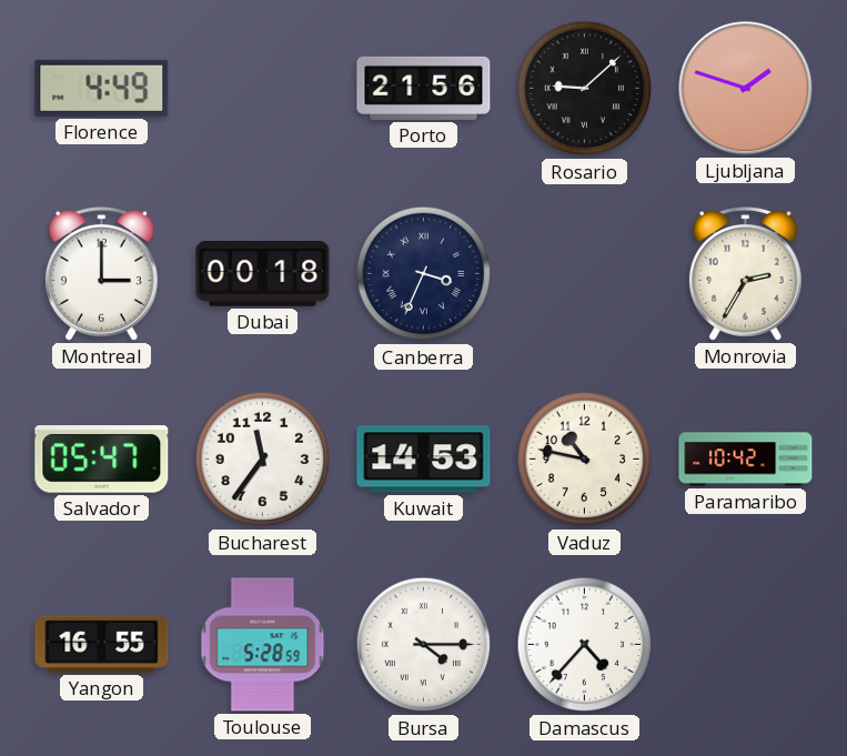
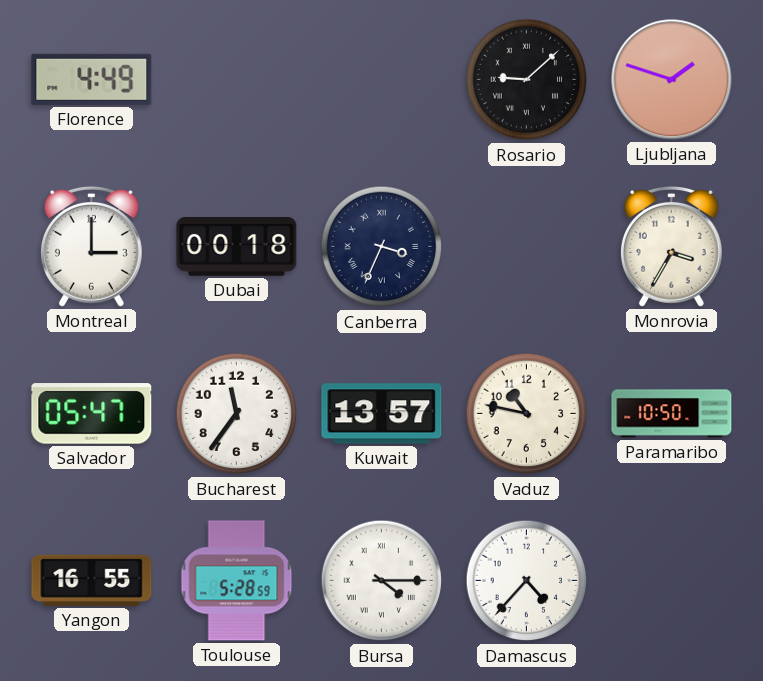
Porto: 21:56 -> none (424, 88)
Monrovia: 2:35 -> 3:35 (671, 246)
Kuwait: 14:53 -> 13:57 (382, 414)
Paramaribo: 10:42 -> 10:50 (672, 414)
